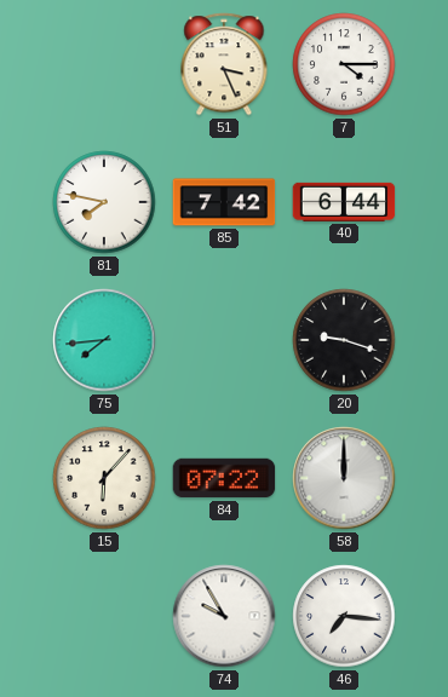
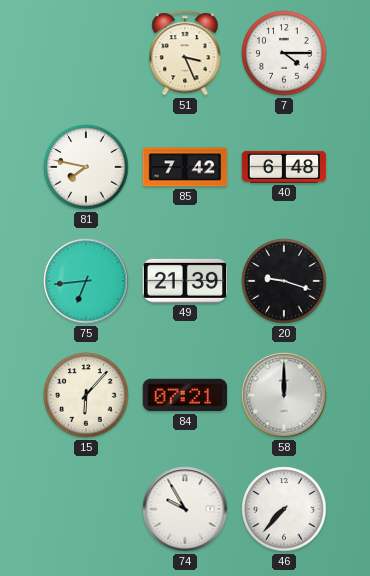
40: 6:44 -> 6:48 (284, 167)
75: 7:44 -> 6:44 (86, 281)
49: none -> 21:39 (185, 281)
84: 07:22 -> 07:21 (185, 395)
46: 7:16 -> 7:37 (284, 509)
